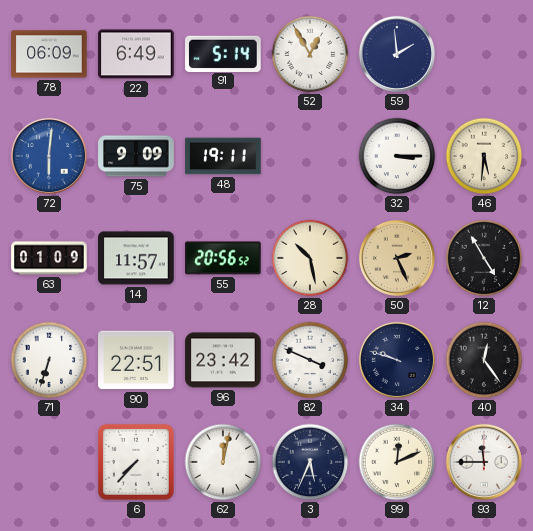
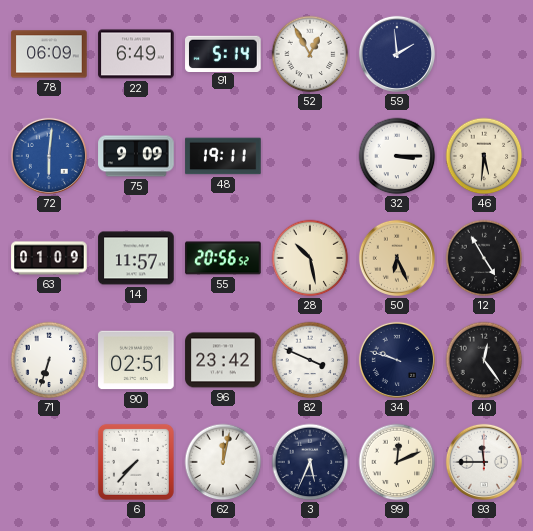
50: 2:26 -> 6:26 (397, 258)
90: 22:51 -> 02:51 (136, 360)
